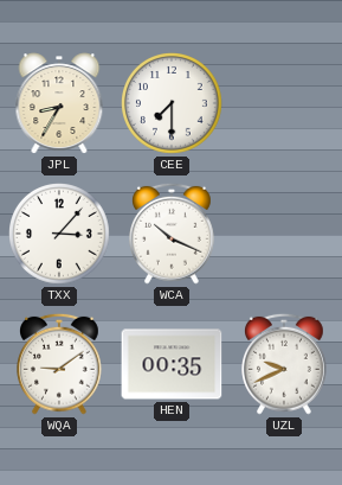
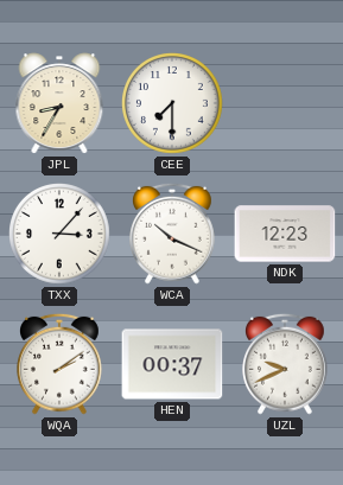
NDK: none -> 12:23 (285, 234)
WQA: 9:09 -> 2:09 (61, 364)
HEN: 00:35 -> 00:37 (172, 364)
